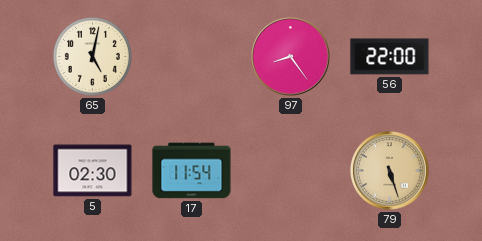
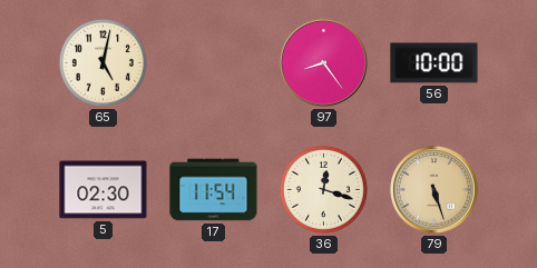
56: 22:00 -> 10:00 (435, 63)
36: none -> 12:18 (323, 189)
